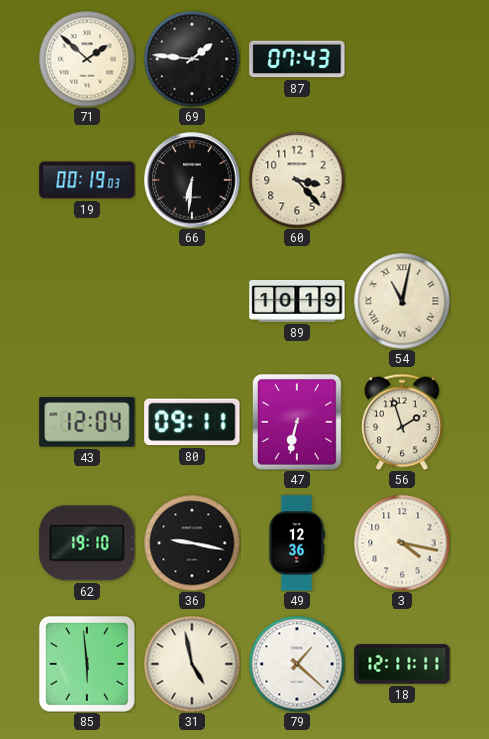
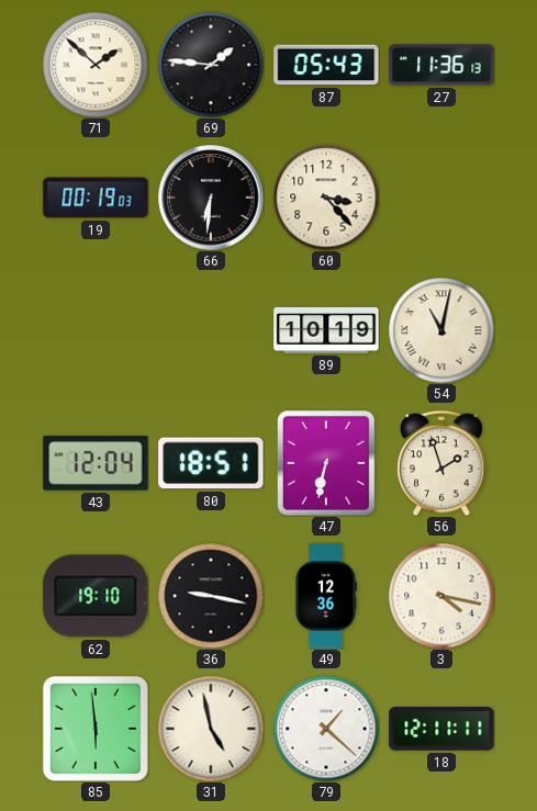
87: 07:43 -> 05:43 (326, 65)
27: none -> 11:36 (441, 65)
80: 09:11 -> 18:51 (211, 463)
